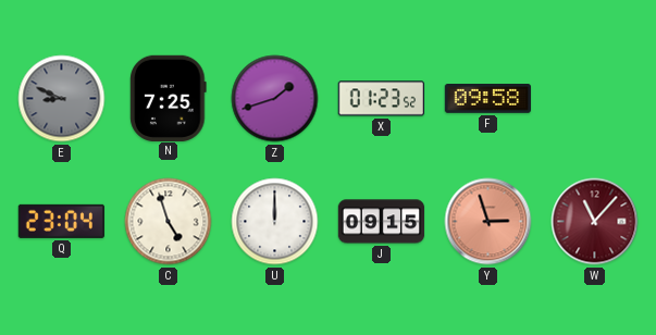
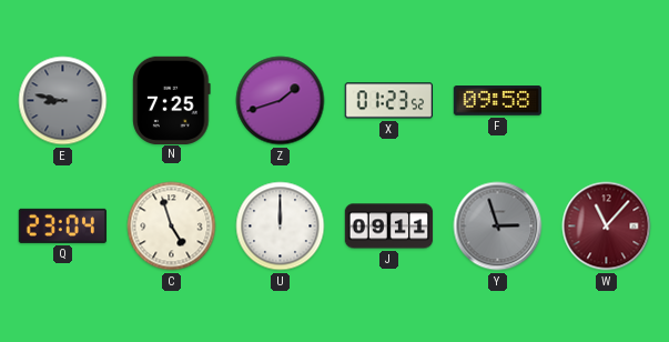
E: 8:49 -> 8:47 (63, 101)
J: 09:15 -> 09:11 (389, 227)
Y dial: salmon -> grey (498, 227)
